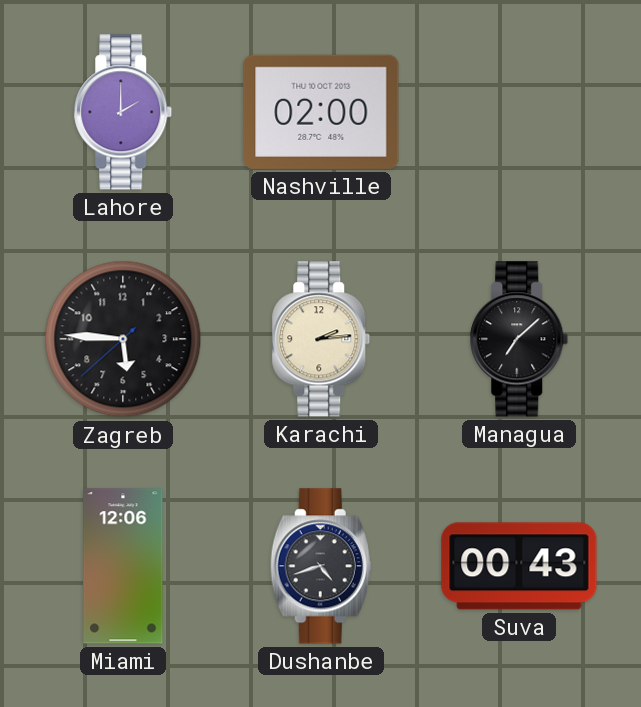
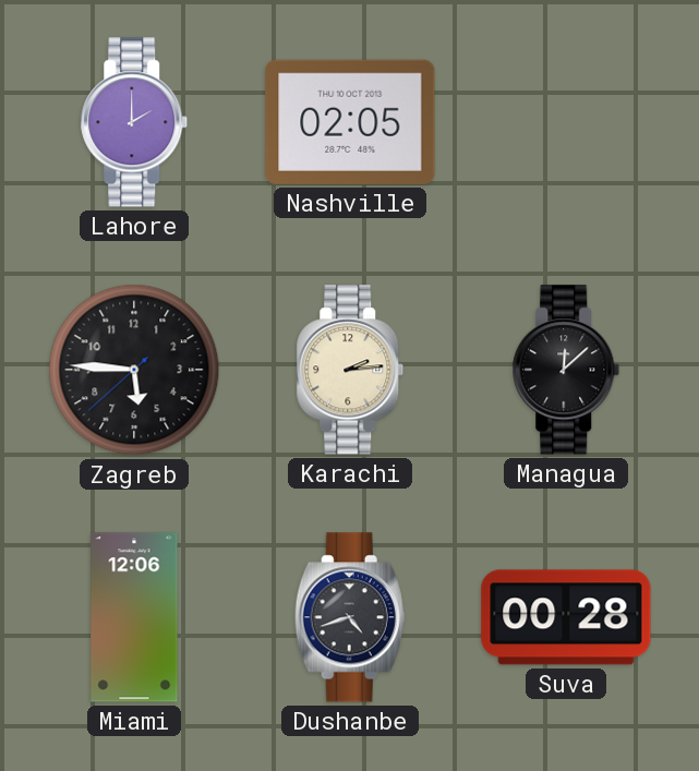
Nashville: 02:00 -> 02:05 (350, 122)
Managua: 7:08 -> 12:08 (566, 370)
Suva: 00:43 -> 00:28 (566, 617)
